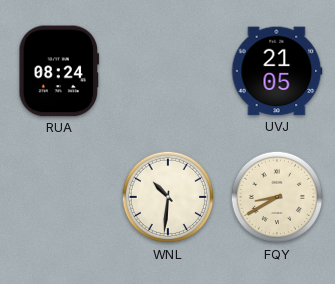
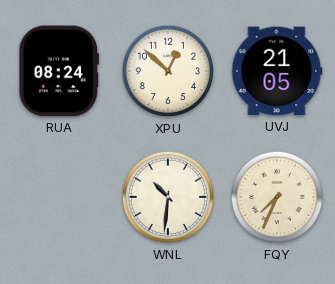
XPU: none -> 12:52 (168, 71)
FQY: 8:40 -> 7:34 (277, 197)
